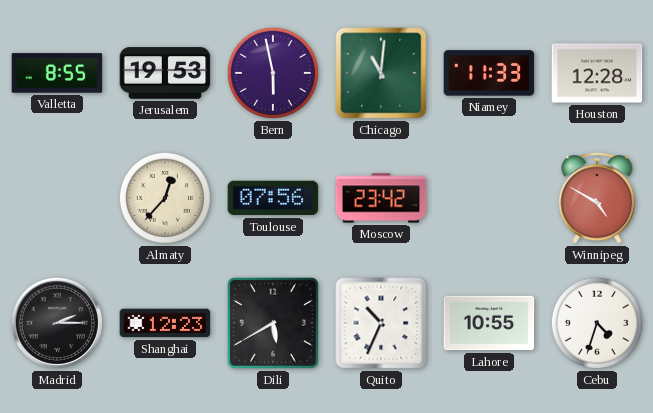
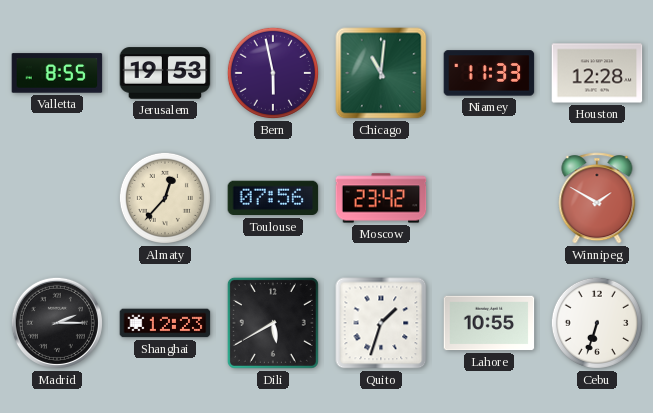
Winnipeg: 4:50 -> 1:50 (597, 198)
Quito: 10:34 -> 1:33 (381, 323)
Cebu: 4:33 -> 6:33 (597, 323)
